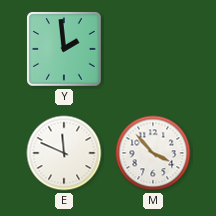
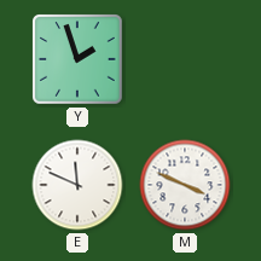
Y: 1:59 -> 1:57 (77, 59)
M: 3:53 -> 3:49 (185, 185)
